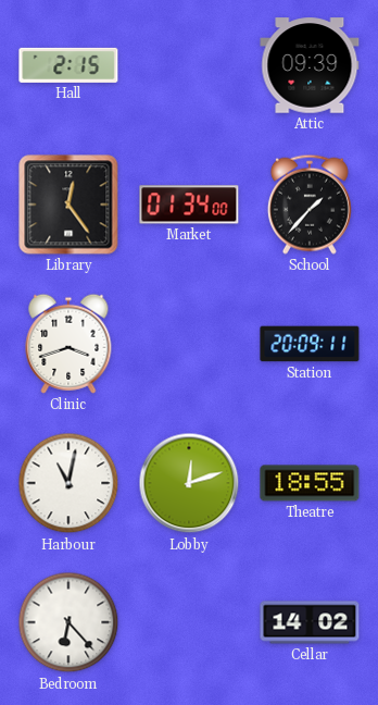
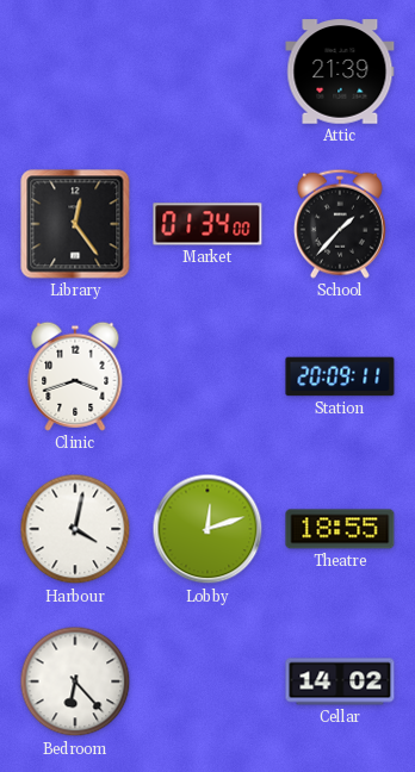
Hall: 2:15 -> none (68, 65)
Attic: 09:39 -> 21:39 (340, 71)
Harbour: 11:02 -> 4:02 (75, 529)
